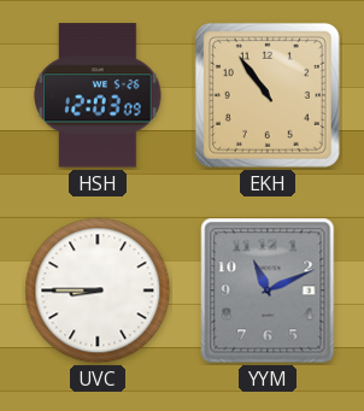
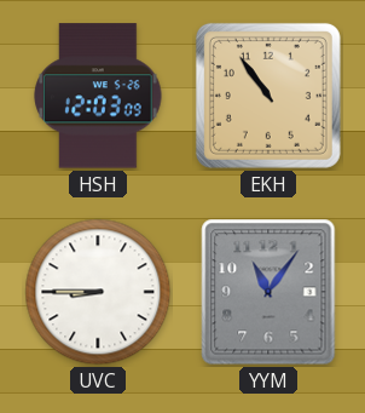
YYM: 11:11 -> 11:06 (268, 292)
